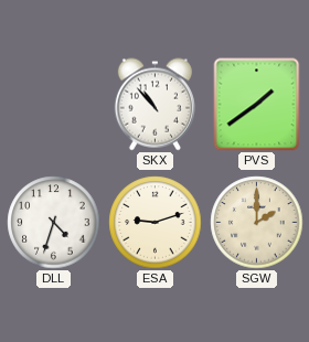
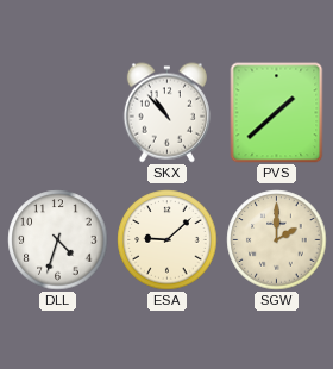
PVS: 1:39 -> 1:38 (277, 113)
ESA: 9:12 -> 9:08 (168, 240)
